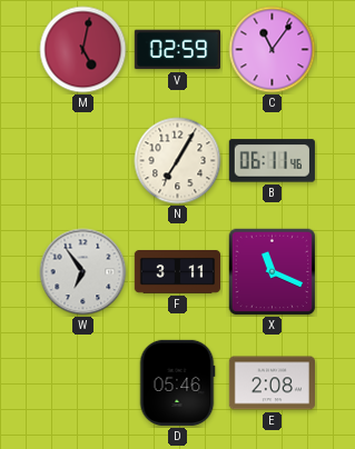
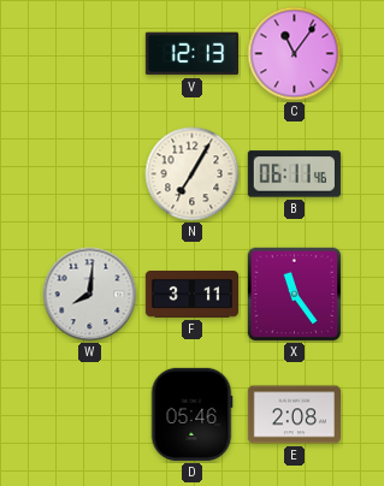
M: 5:02 -> none (83, 50)
V: 02:59 -> 12:13 (191, 54)
W: 6:54 -> 8:01 (90, 295)
X: 11:19 -> 11:24 (295, 295)
